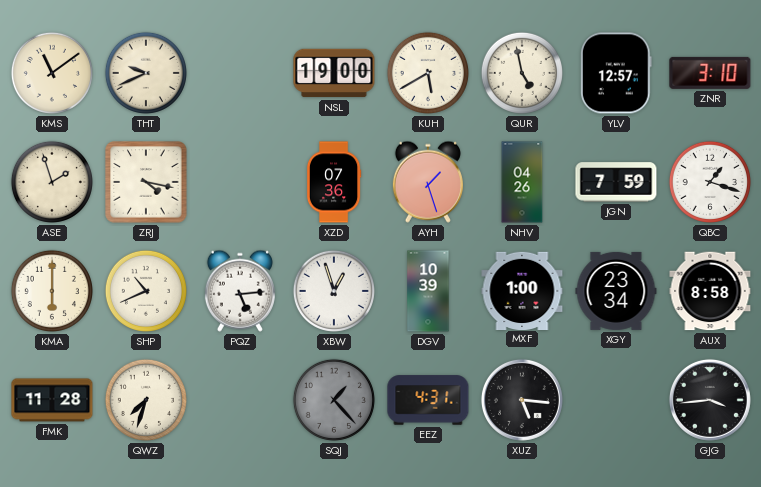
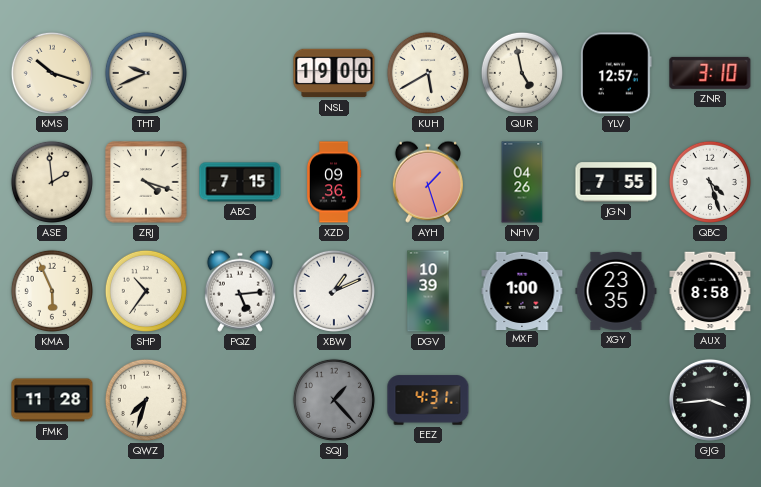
KMS: 11:09 -> 10:18 (52, 73)
ASE: 1:57 -> 1:59 (52, 182)
ZRJ: 4:17 -> 4:18 (146, 182)
ABC: none -> 7:15 (240, 182)
XZD: 07:36 -> 09:36 (334, 182)
JGN: 7:59 -> 7:55 (616, 182)
QBC: 1:18 -> 4:27 (710, 182)
KMA: 6:00 -> 5:56 (52, 291)
SHP: 10:41 -> 10:36 (146, 291)
XBW: 12:57 -> 1:11 (334, 291)
XGY: 23:34 -> 23:35 (616, 291)
XUZ: 5:16 -> none (522, 400)
